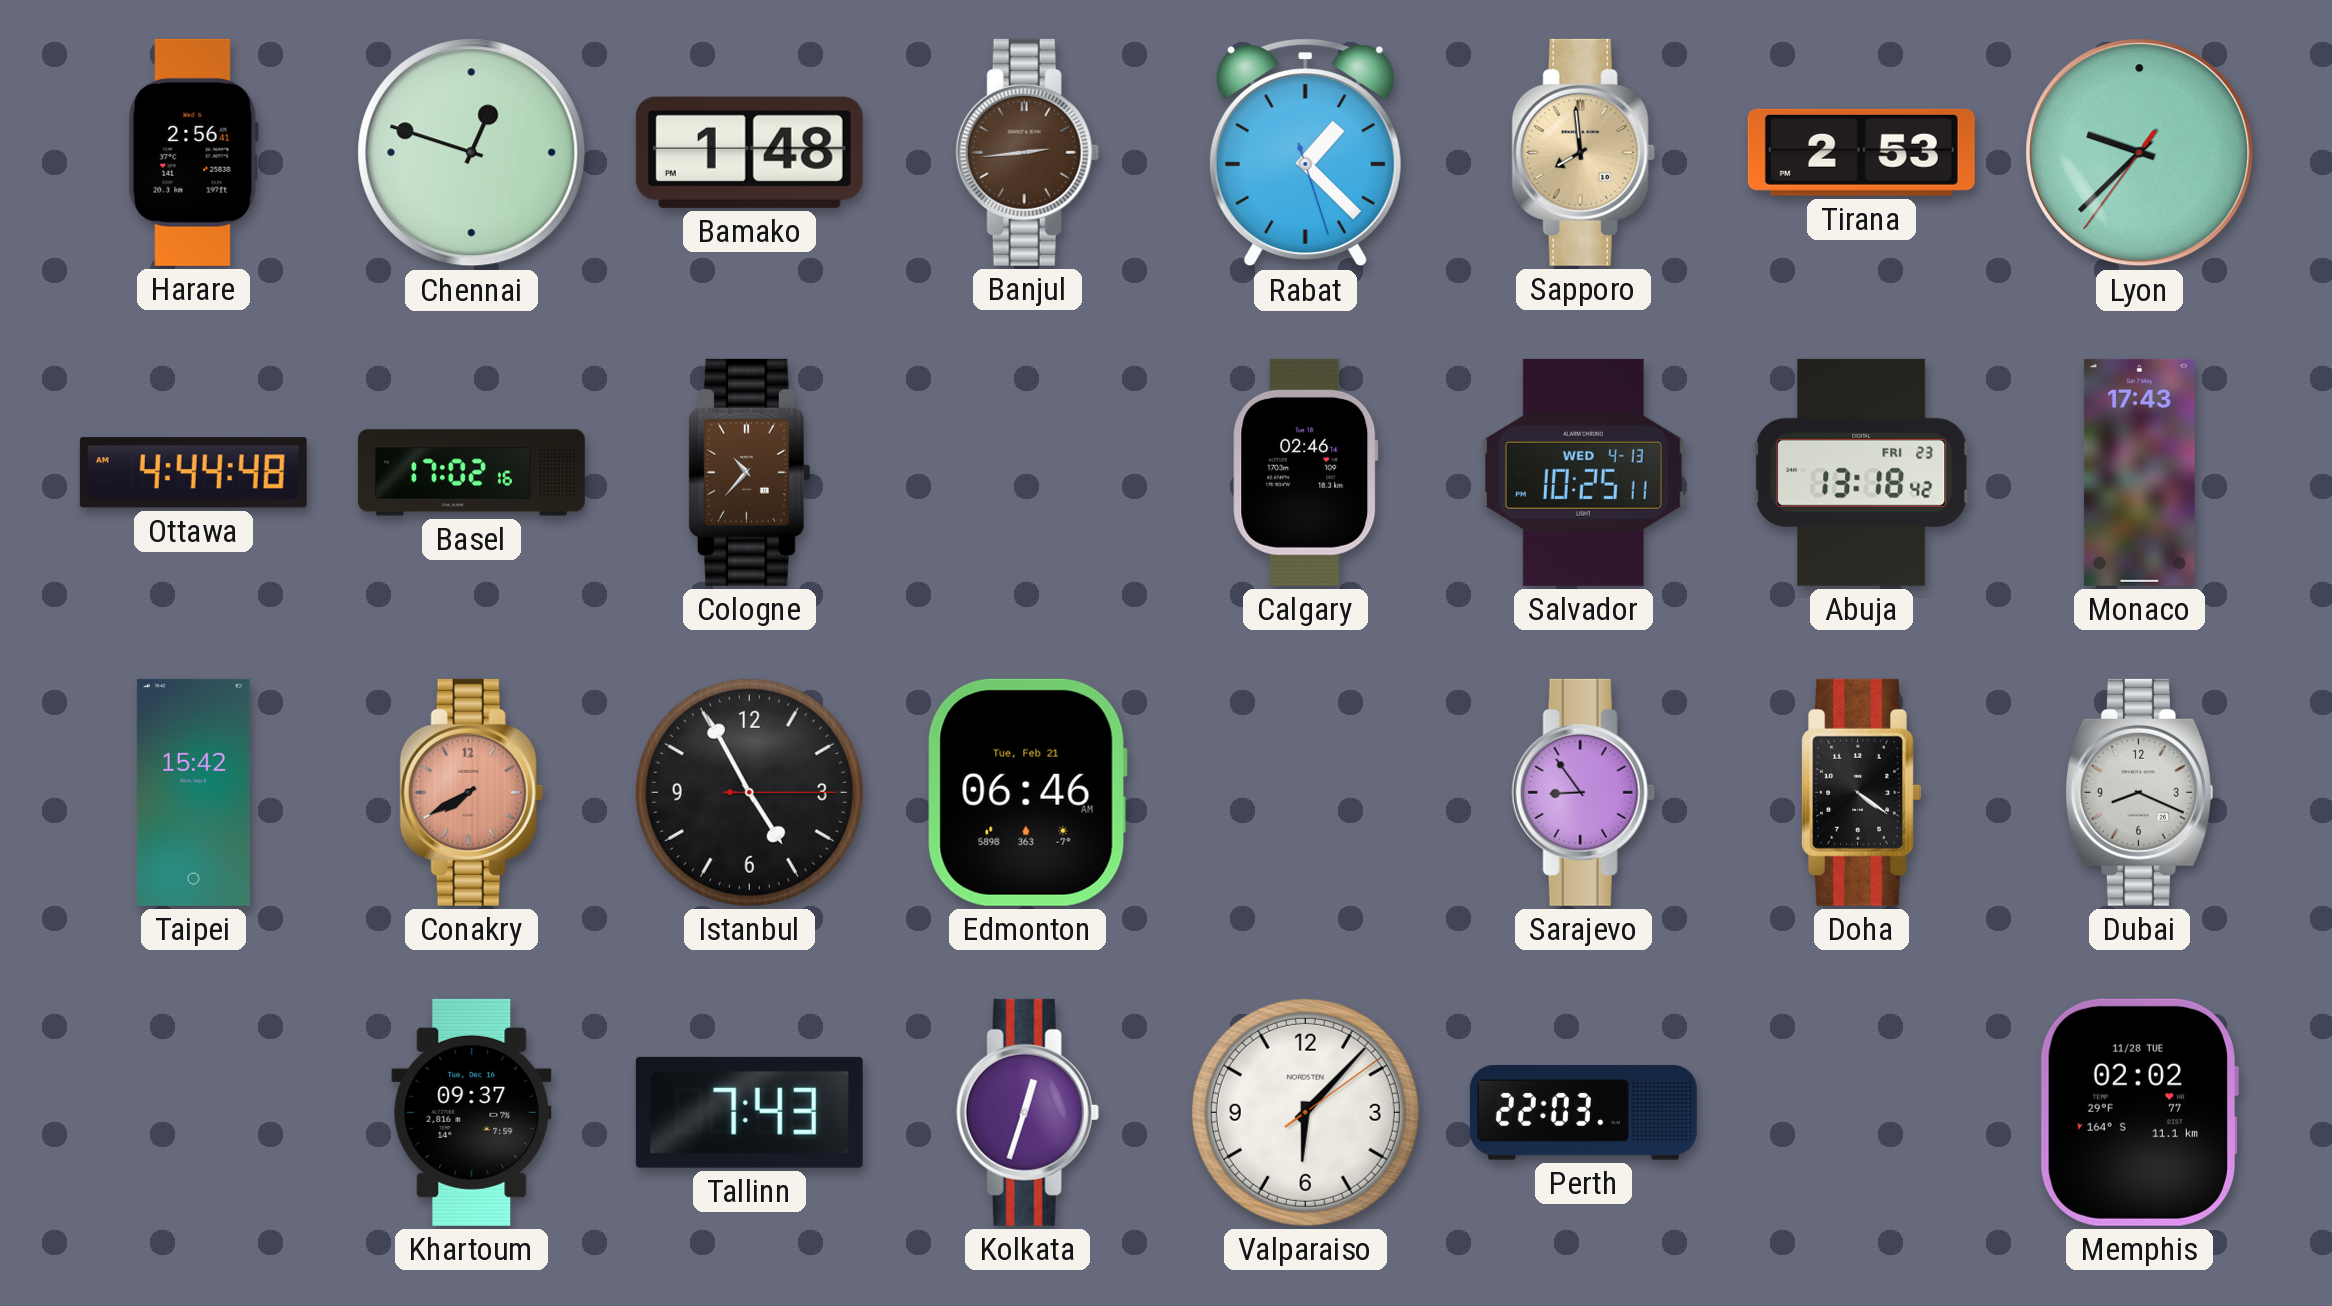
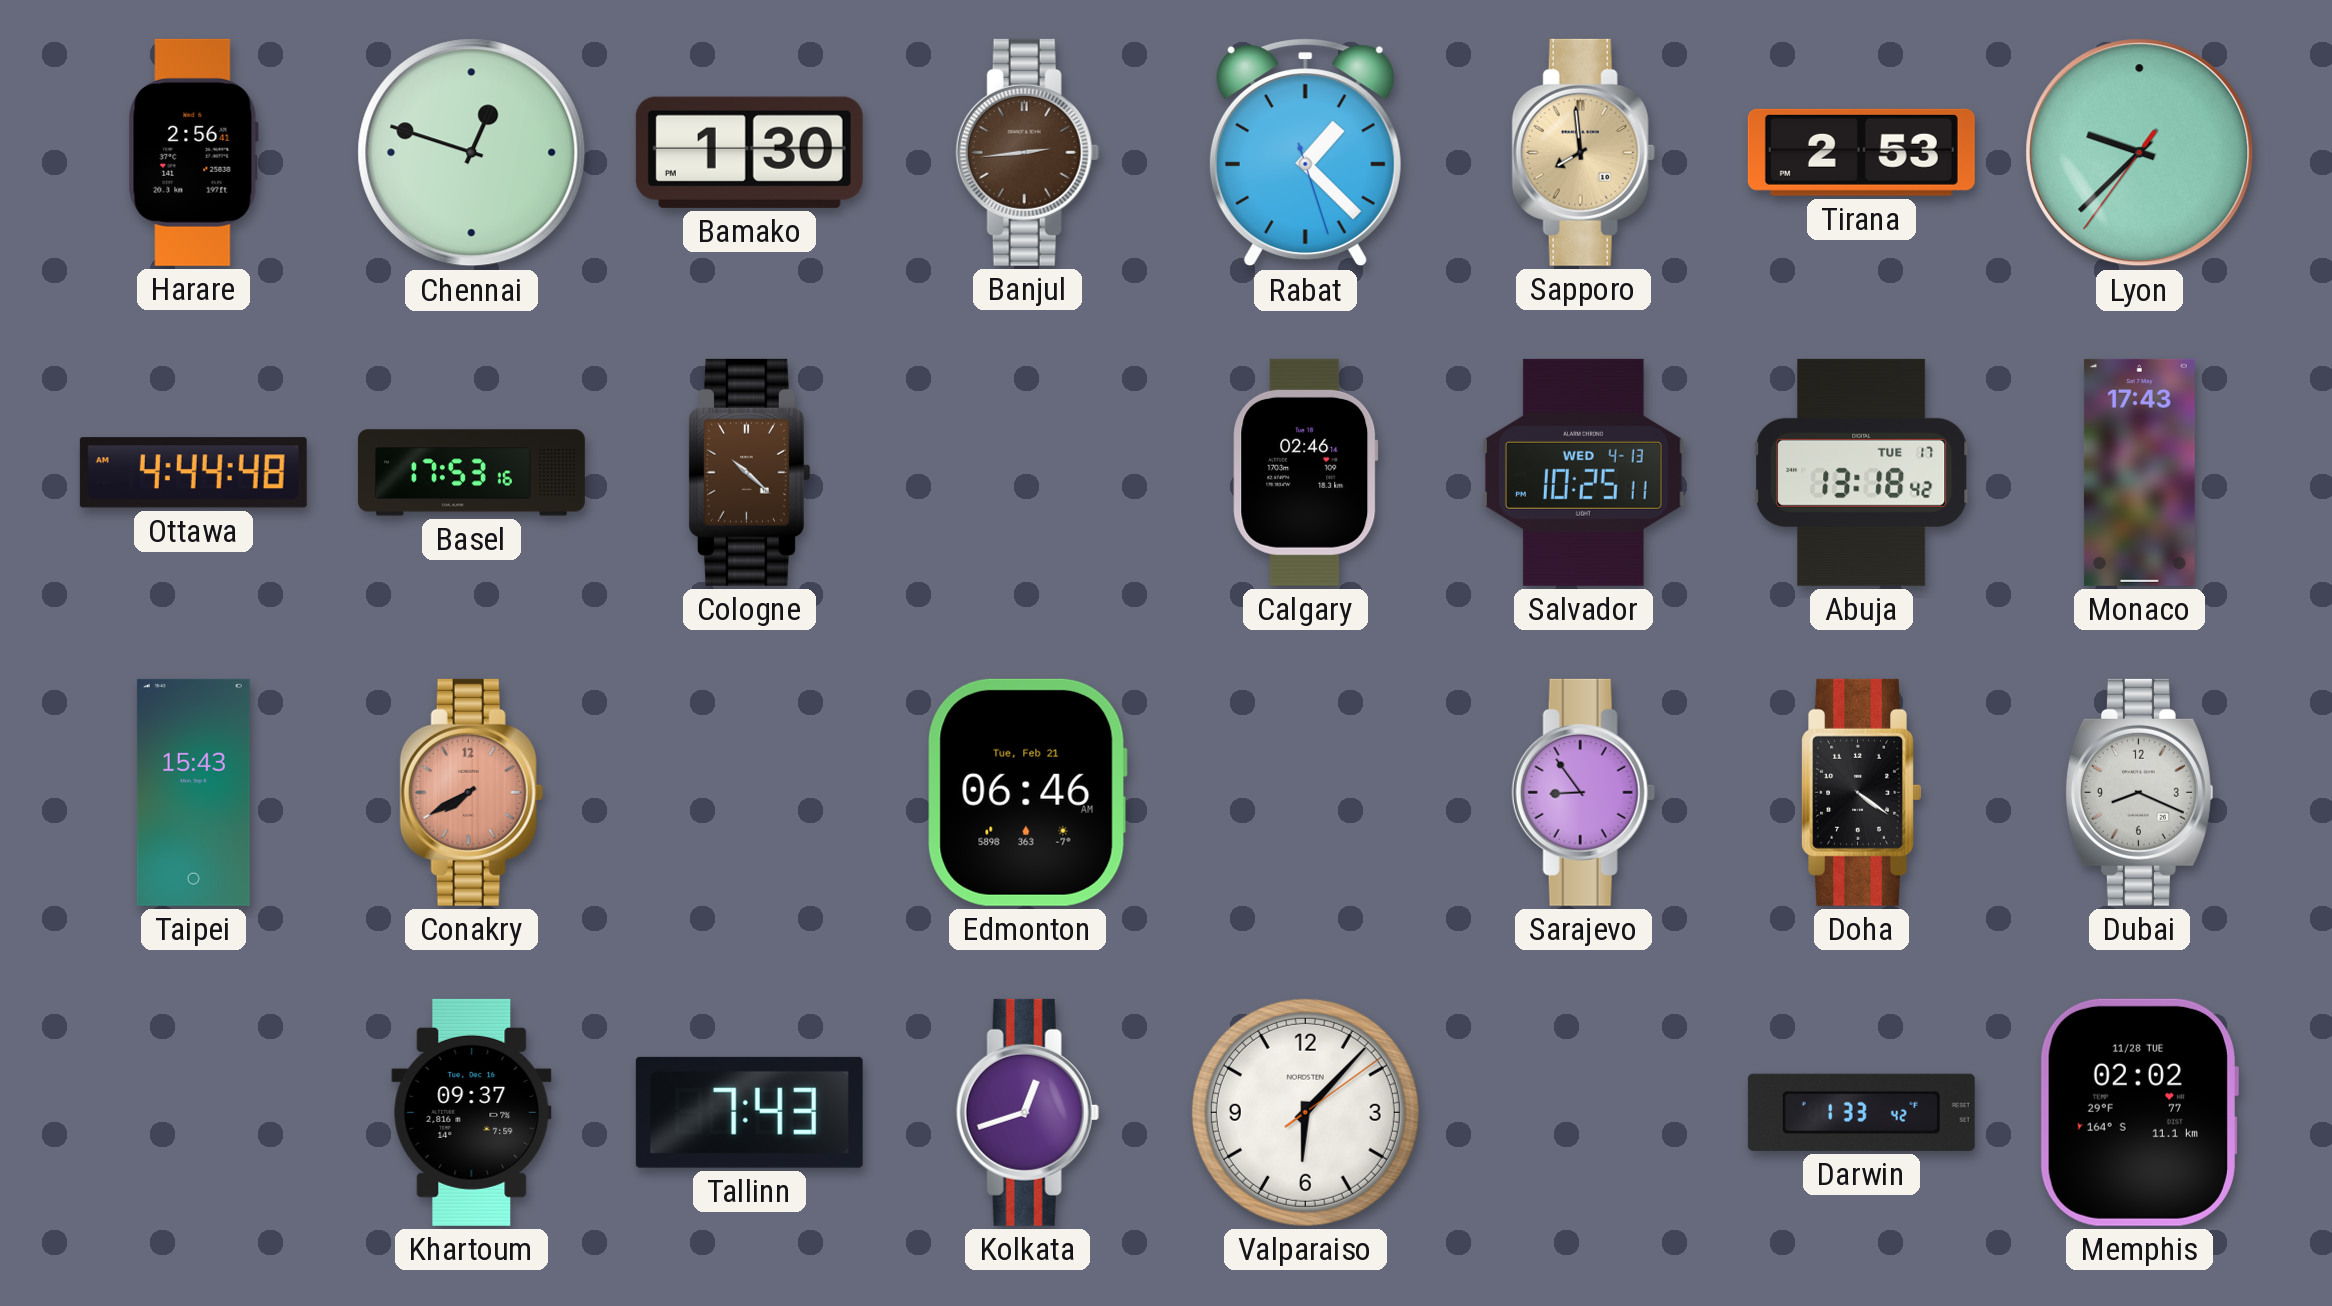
Bamako: 1:48 -> 1:30 (749, 152)
Basel: 17:02 -> 17:53 (471, 473)
Cologne: 10:37 -> 10:22 (749, 472)
Abuja date: FRI 23 -> TUE 17 (1862, 472)
Taipei: 15:42 -> 15:43 (193, 792)
Istanbul: 4:55 -> none (749, 792)
Kolkata: 12:33 -> 12:42 (1027, 1112)
Perth: 22:03 -> none (1583, 1113)
Darwin: none -> 1:33 (1861, 1112)
